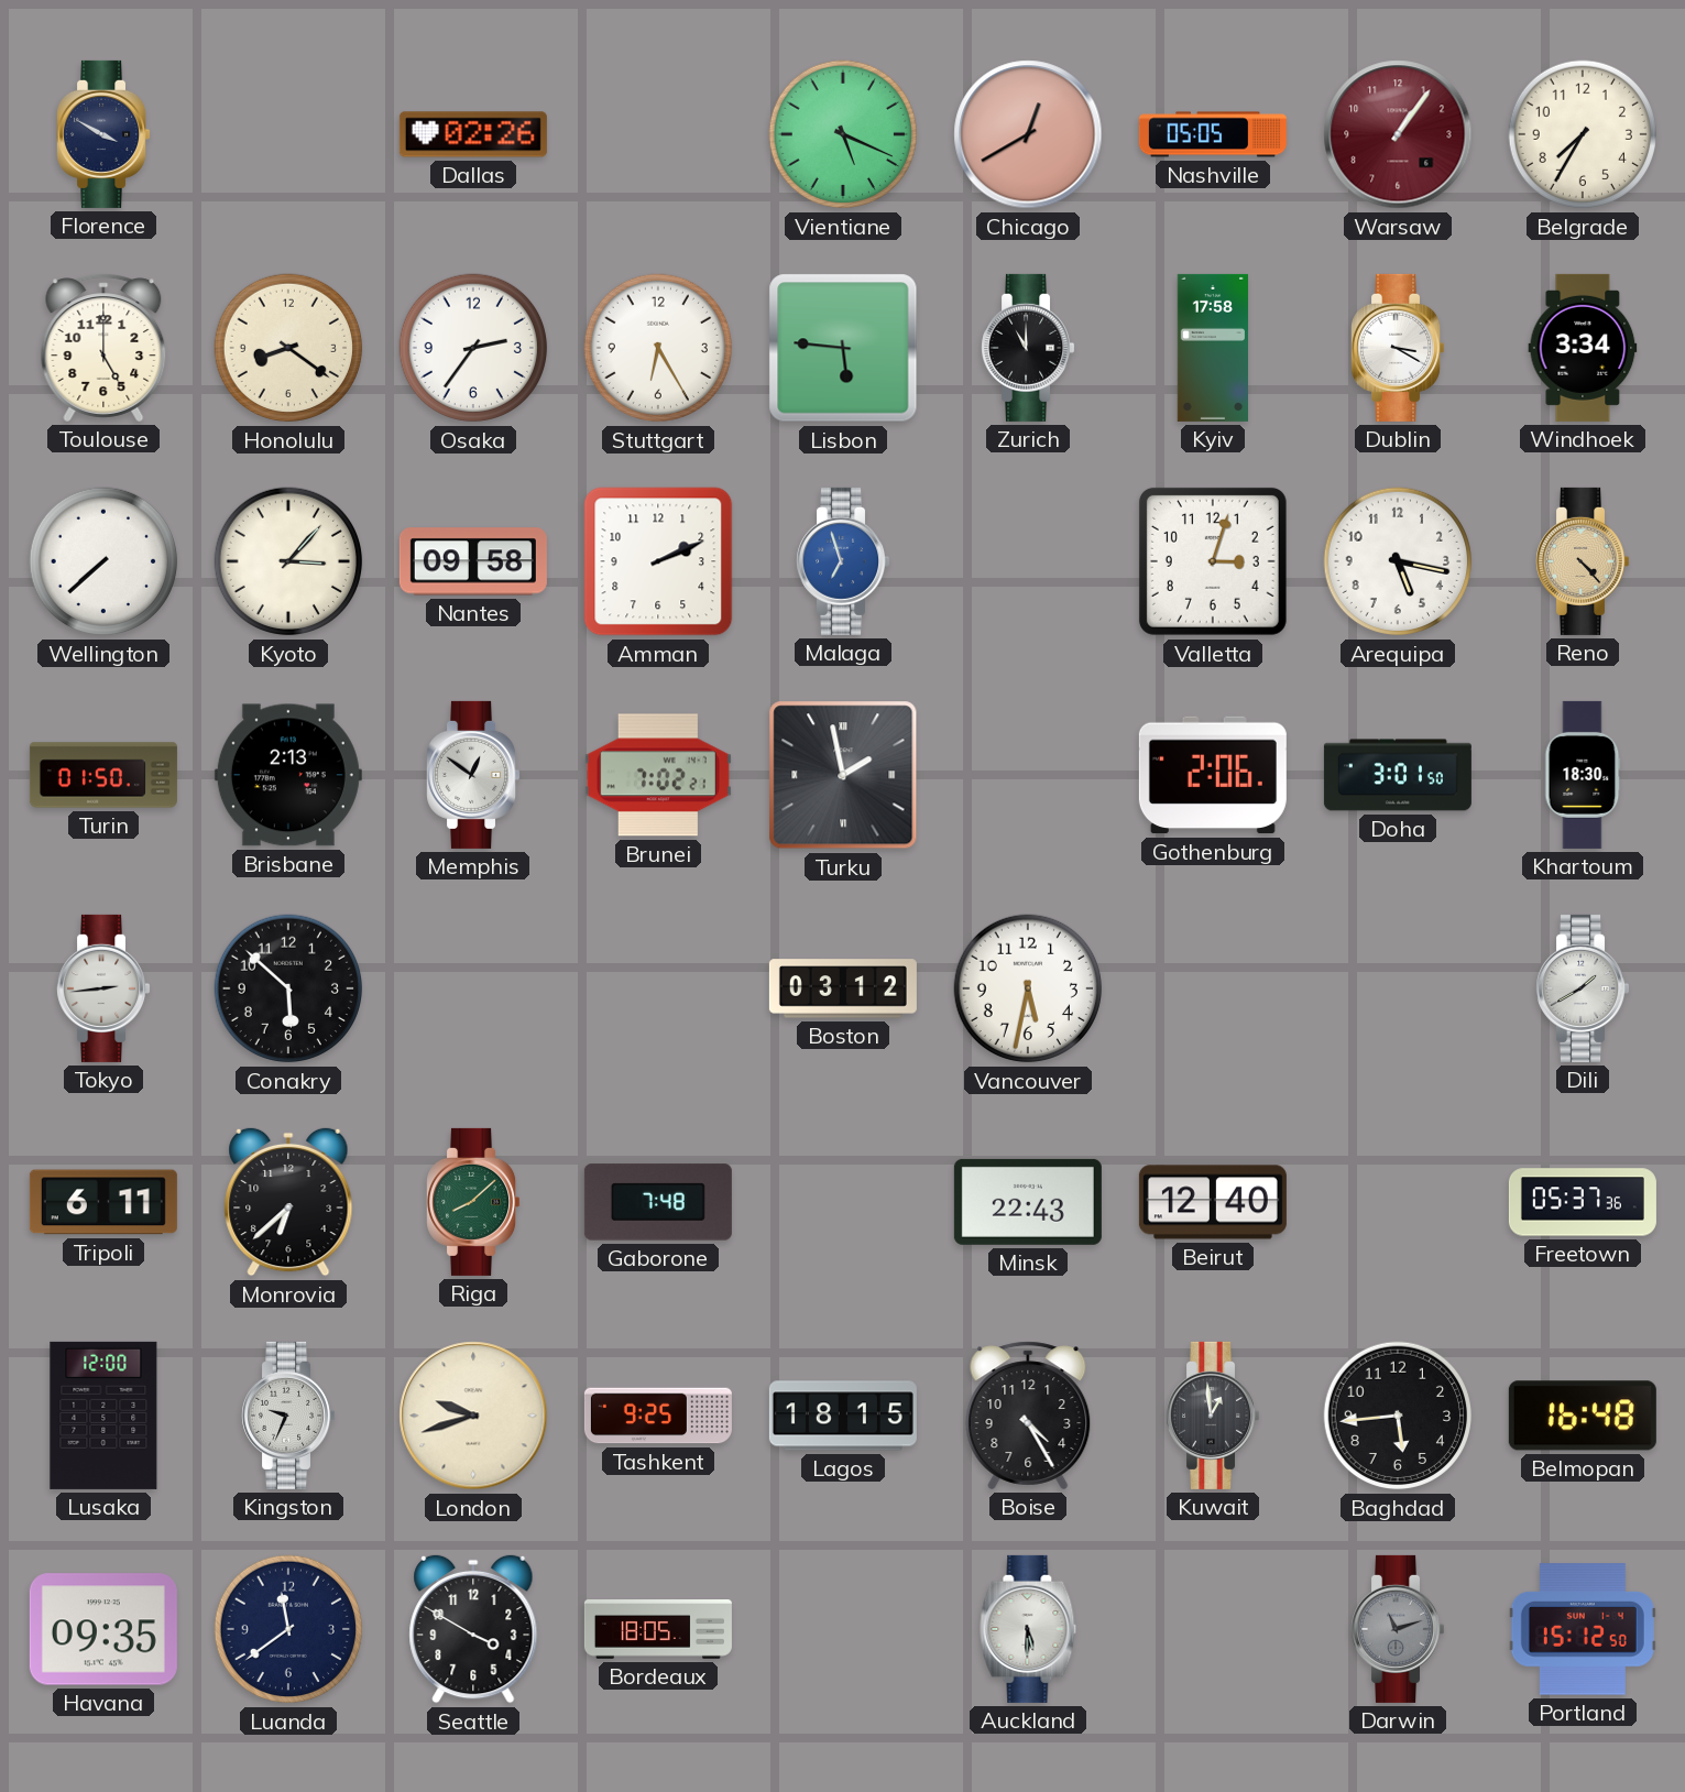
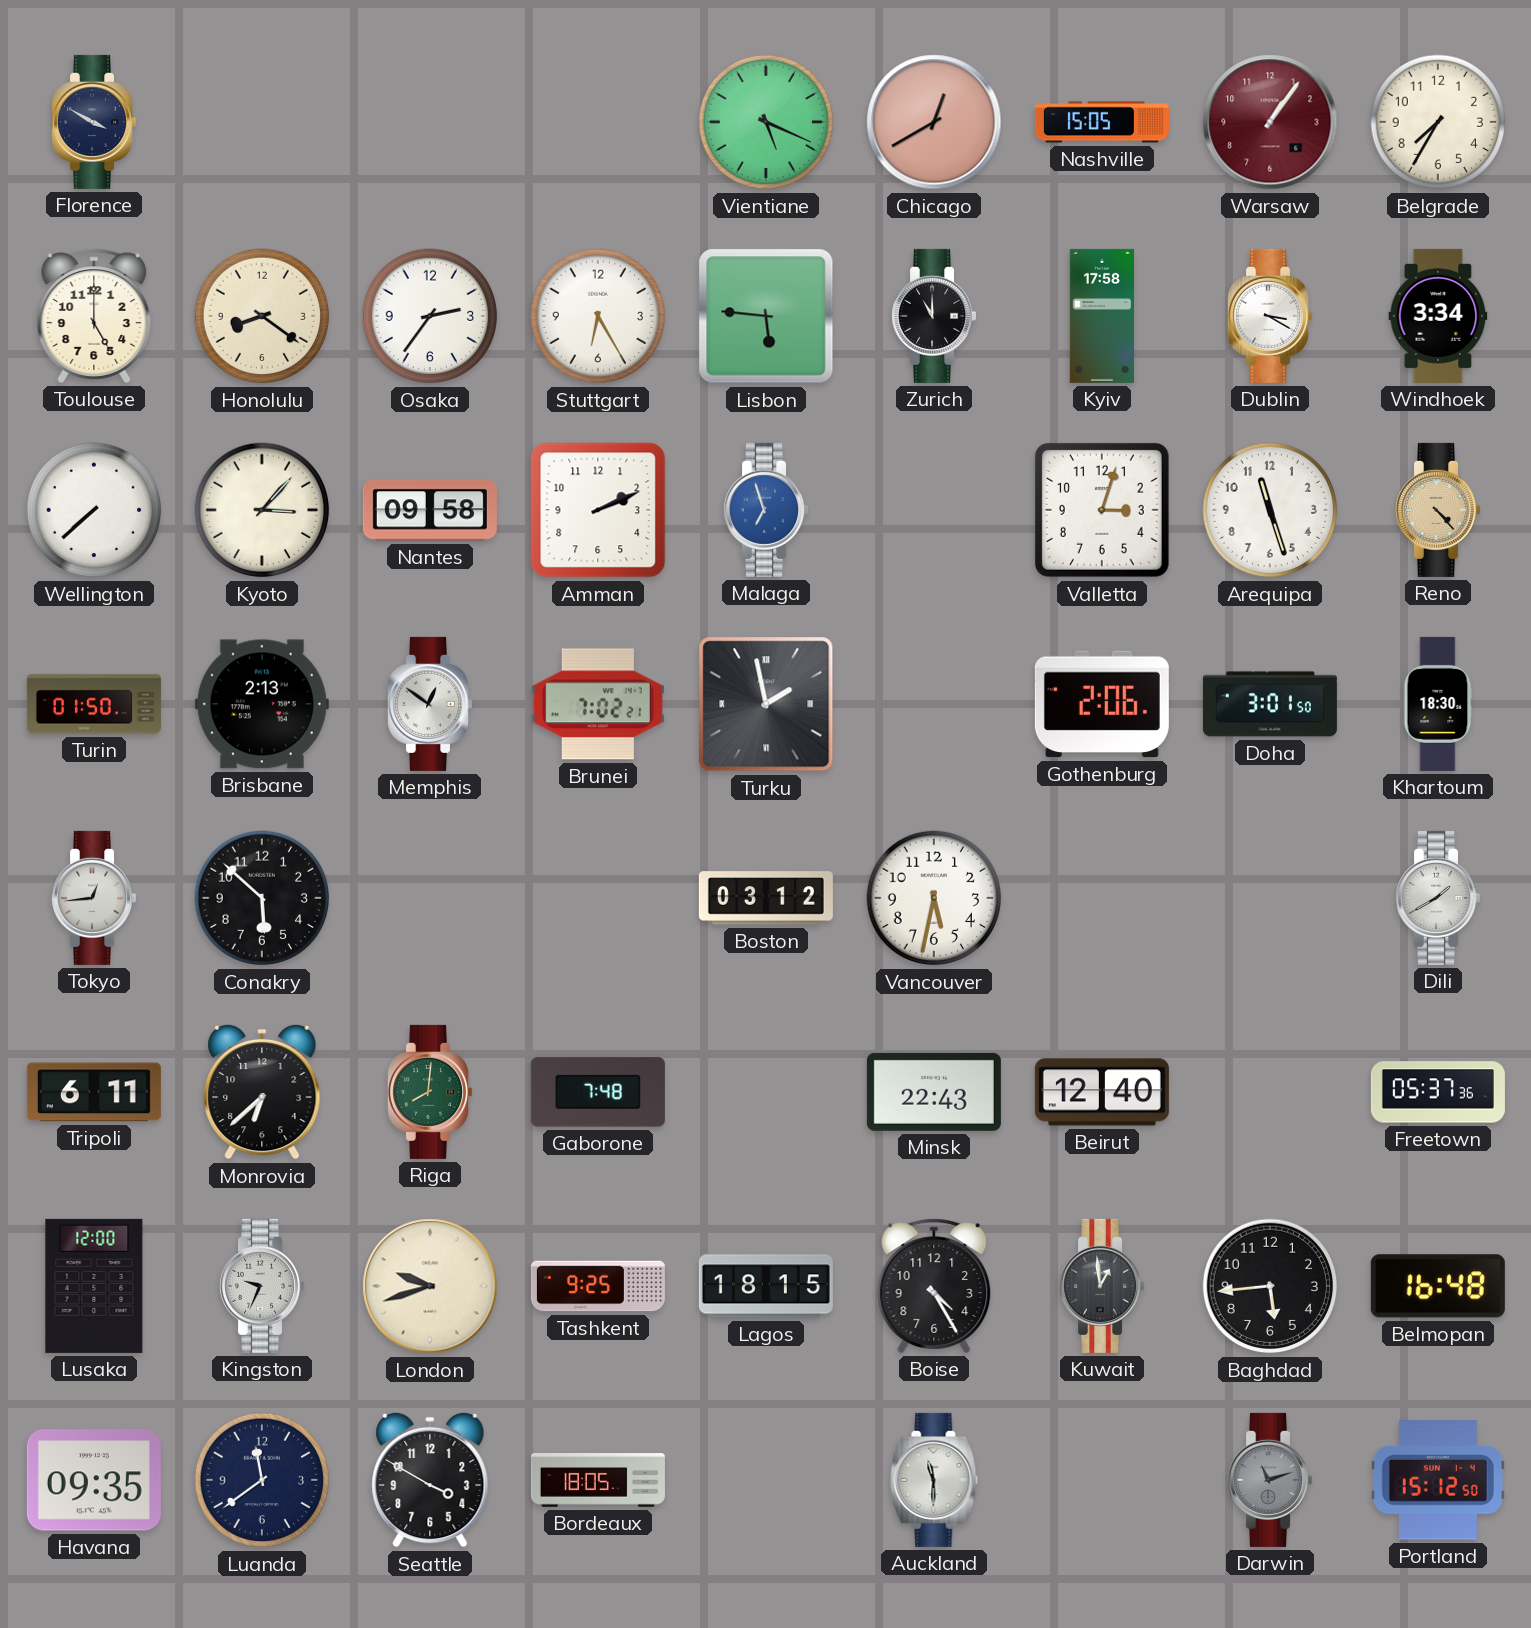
Dallas: 02:26 -> none (473, 134)
Nashville: 05:05 -> 15:05 (1102, 122)
Arequipa: 5:17 -> 11:27 (1270, 510)
Tokyo: 2:44 -> 12:44 (94, 898)
Riga: 8:08 -> 8:01 (430, 1092)
Auckland: 5:30 -> 11:30 (934, 1480)
